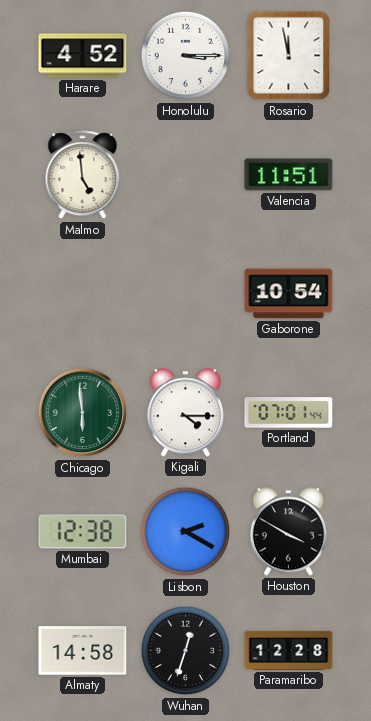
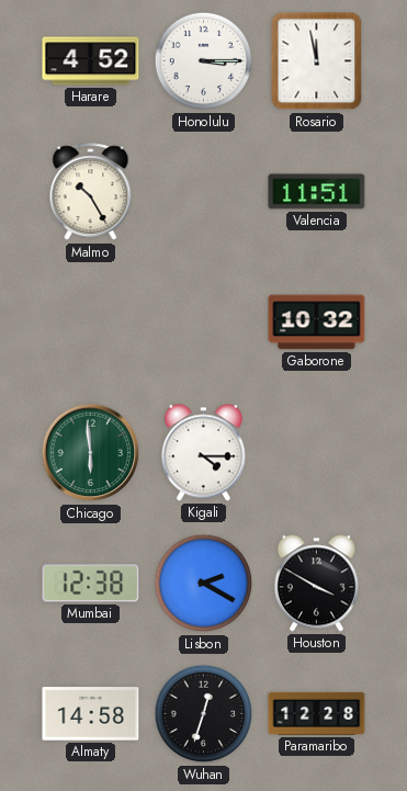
Malmo: 4:59 -> 10:25 (91, 192)
Gaborone: 10:54 -> 10:32 (317, 323)
Portland: 07:01 -> none (289, 413)
